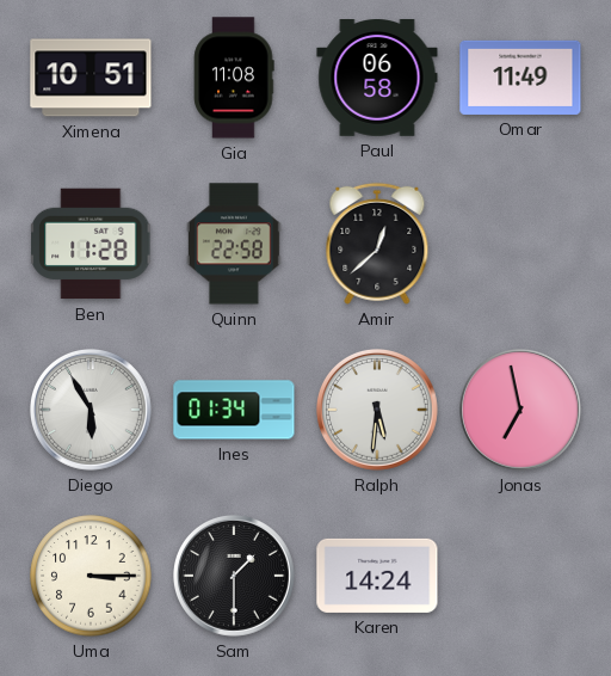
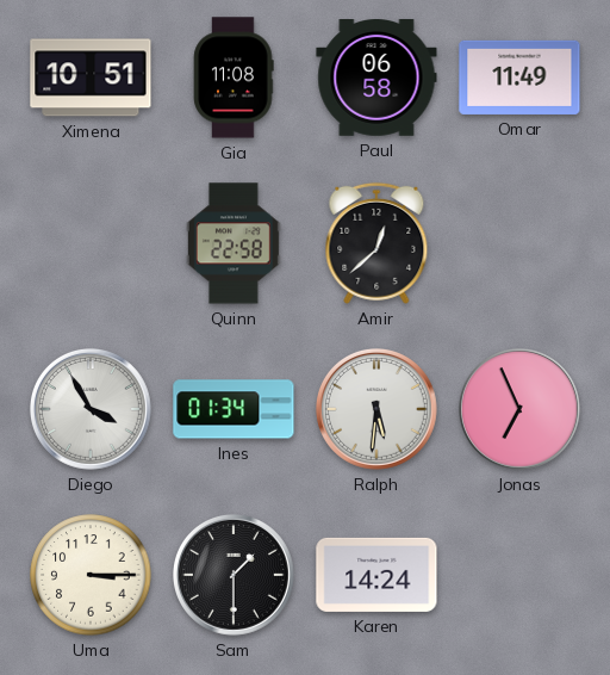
Ben: 11:28 -> none (92, 244)
Diego: 5:55 -> 3:55 (92, 410)
Jonas: 6:58 -> 6:56 (521, 410)
